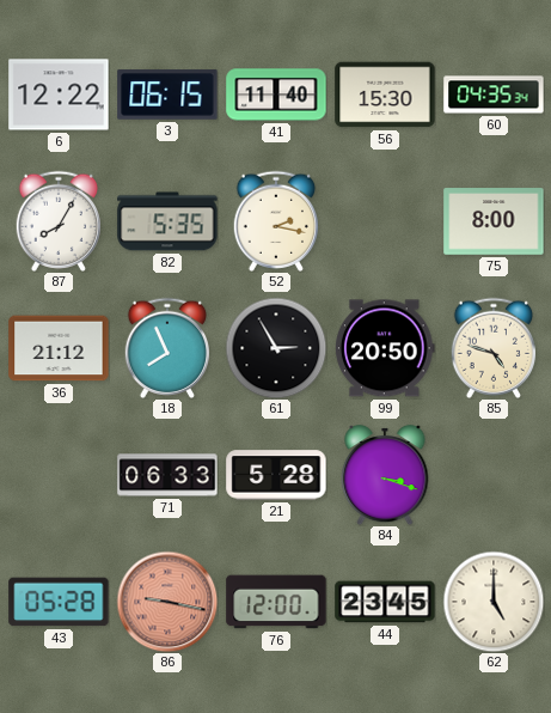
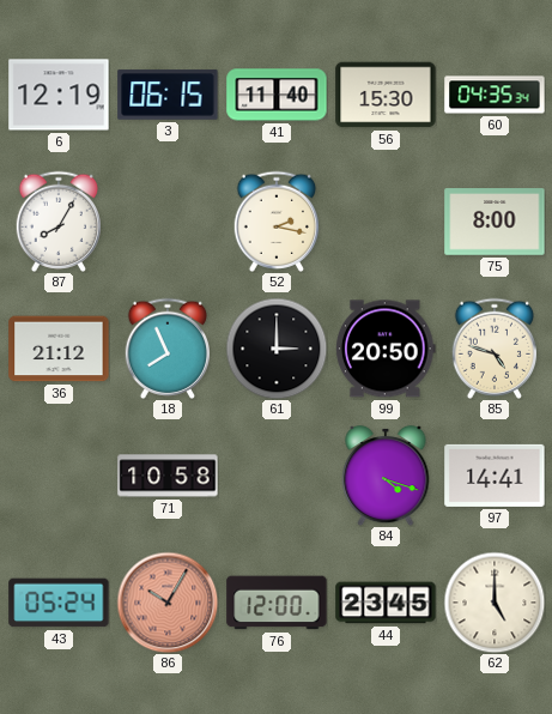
6: 12:22 -> 12:19 (59, 95)
82: 5:35 -> none (167, 221)
61: 2:55 -> 3:00 (277, 349)
71: 06:33 -> 10:58 (168, 476)
21: 5:28 -> none (276, 475)
84: 3:18 -> 4:18 (386, 476)
97: none -> 14:41 (495, 476)
43: 05:28 -> 05:24 (59, 603)
86: 9:17 -> 10:05 (168, 603)
